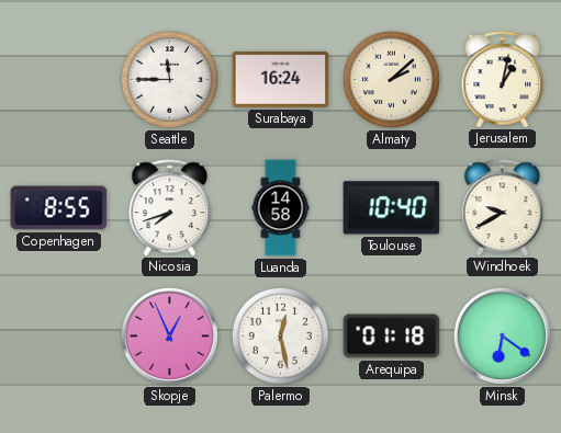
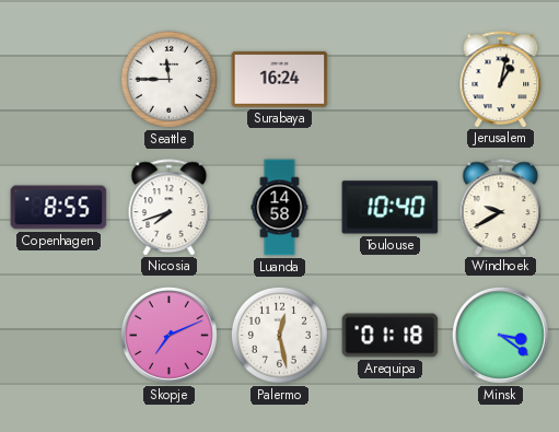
Almaty: 2:08 -> none (391, 79)
Skopje: 12:56 -> 7:11 (168, 335)
Minsk: 6:21 -> 3:21 (500, 335)
